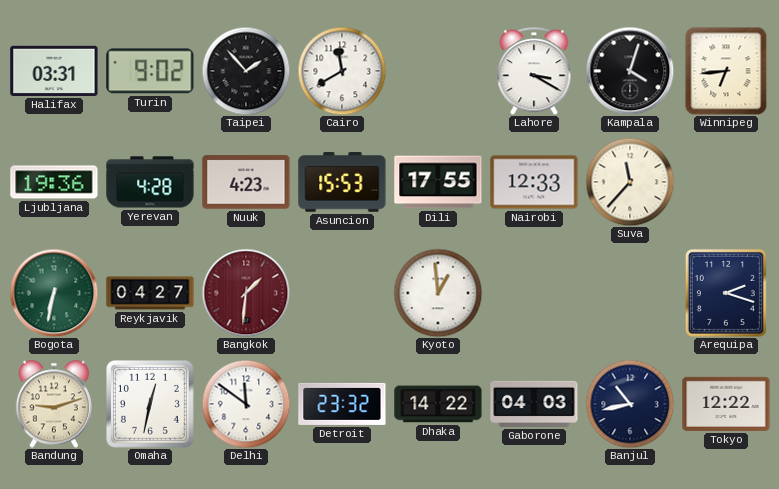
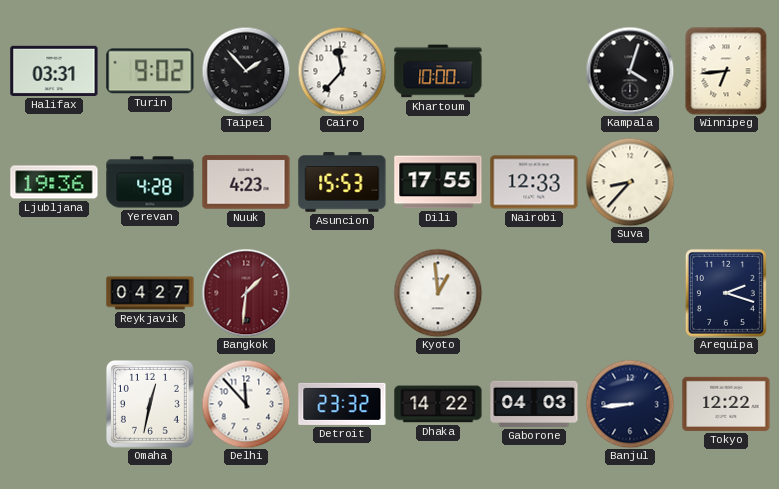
Cairo: 11:40 -> 11:37 (342, 71)
Khartoum: none -> 10:00 (438, 71)
Lahore: 3:20 -> none (534, 71)
Suva: 11:37 -> 8:37 (630, 182)
Bogota: 6:32 -> none (54, 293)
Bandung: 9:12 -> none (54, 404)
Delhi: 11:51 -> 11:53 (246, 404)
Banjul: 10:43 -> 8:44 (630, 404)
